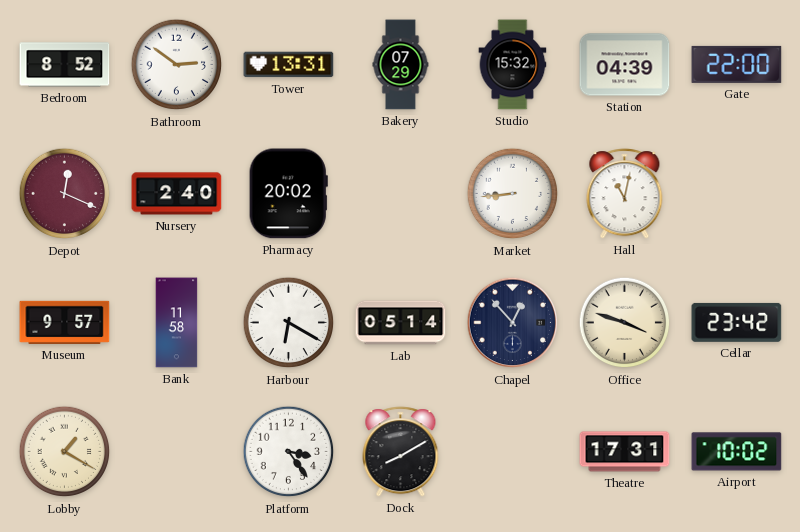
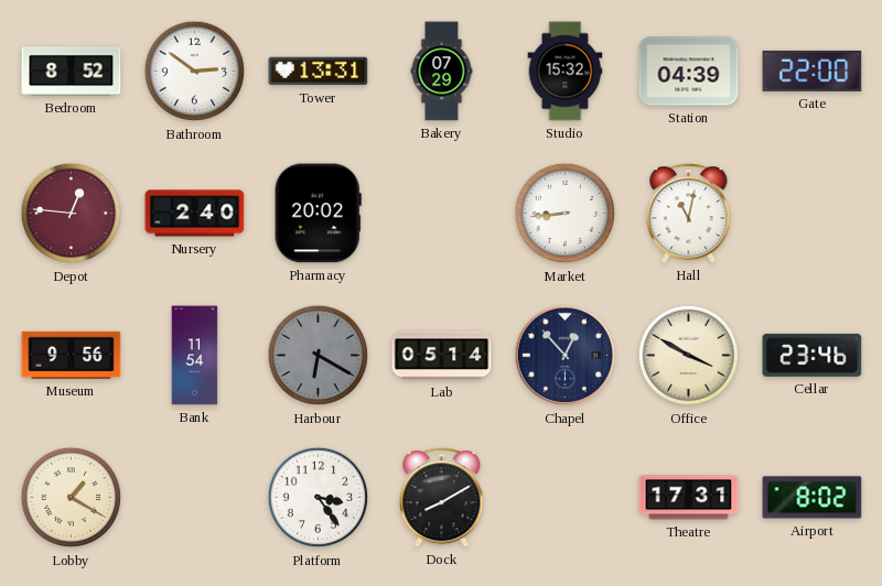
Depot: 12:19 -> 12:46 (72, 214)
Museum: 9:57 -> 9:56 (72, 355)
Bank: 11:58 -> 11:54 (195, 356)
Harbour dial: white -> grey (319, 356)
Office: 3:48 -> 3:50 (689, 356)
Cellar: 23:42 -> 23:46 (813, 355)
Airport: 10:02 -> 8:02 (813, 498)
